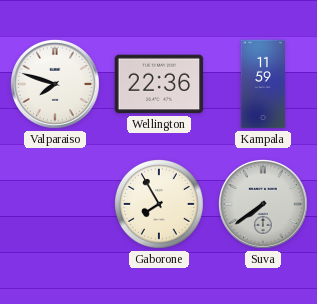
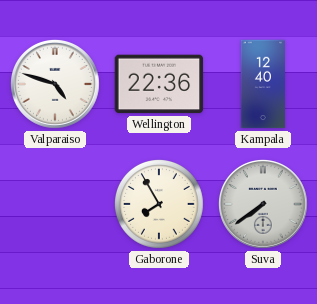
Valparaiso: 7:48 -> 4:48 (56, 85)
Kampala: 11:59 -> 12:40 (262, 84)
